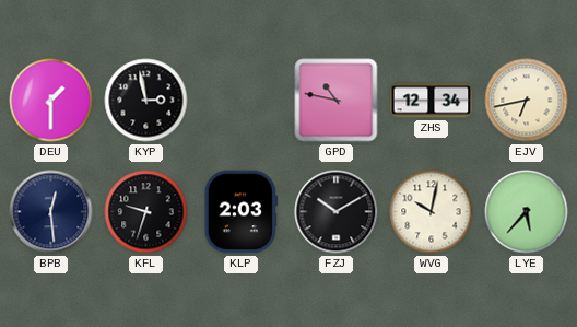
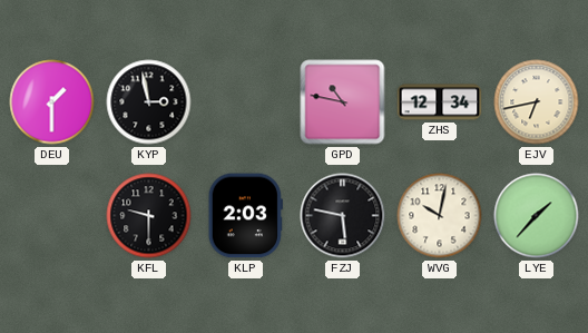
BPB: 12:29 -> none (51, 212)
KFL: 9:33 -> 9:30 (149, 216)
FZJ: 10:10 -> 5:47 (343, 216)
LYE: 5:37 -> 1:37 (537, 216)
